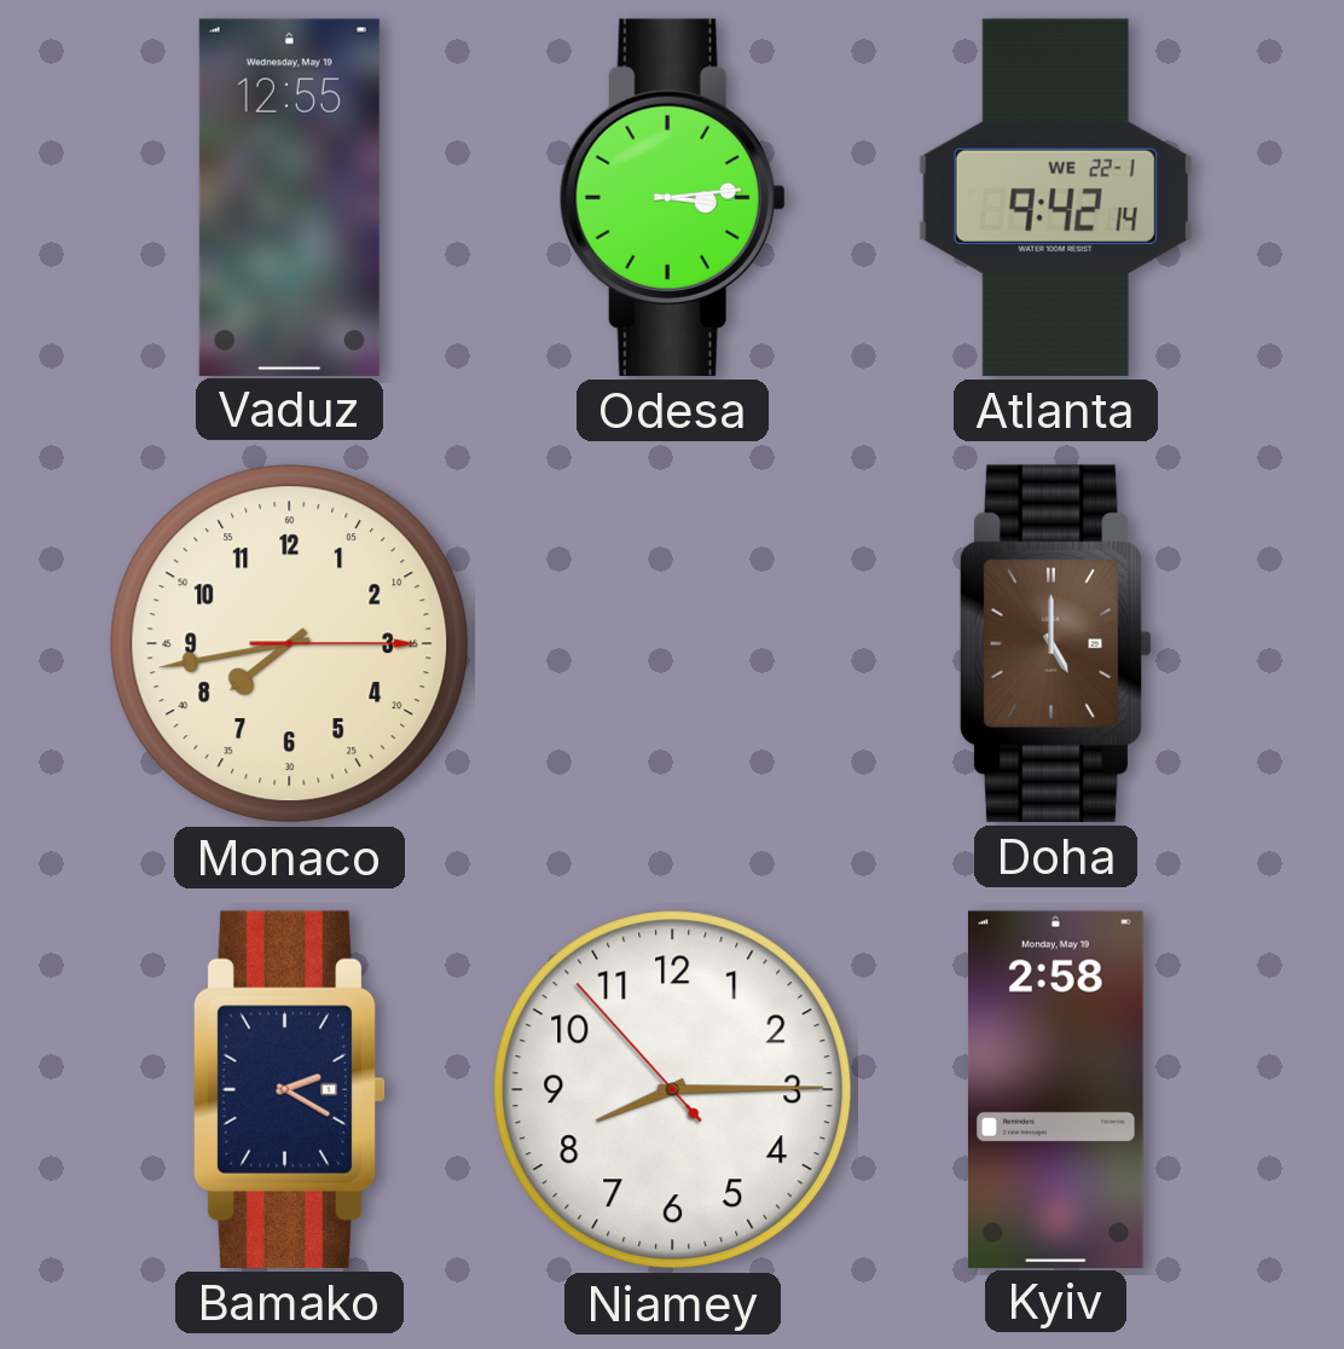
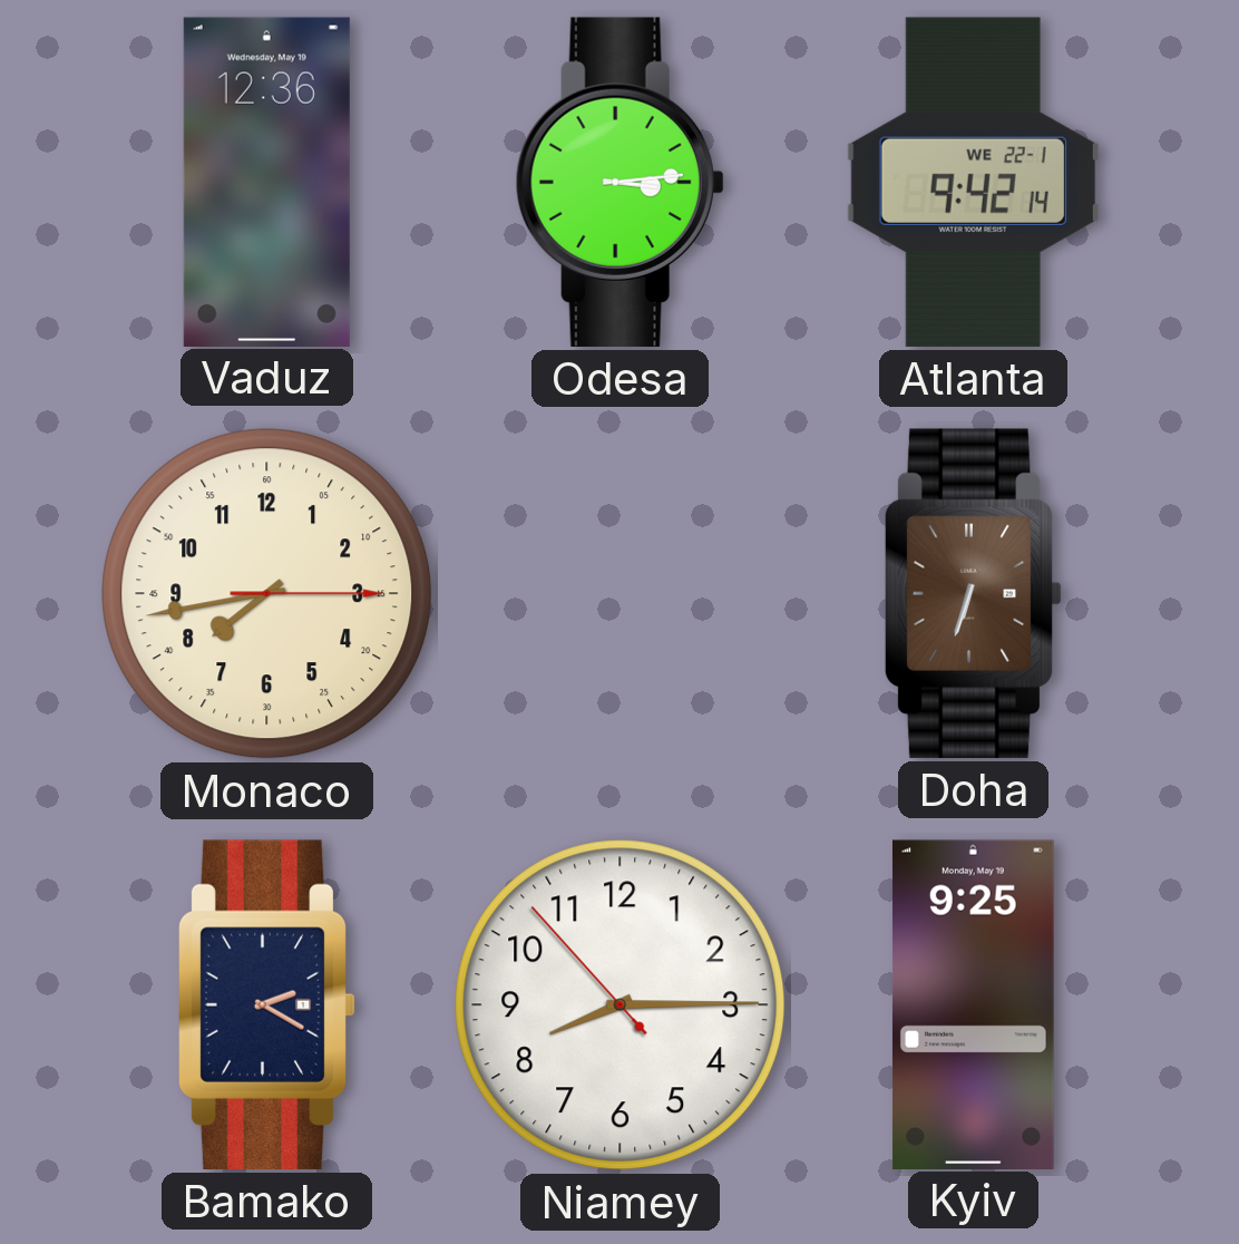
Vaduz: 12:55 -> 12:36 (266, 182)
Doha: 5:00 -> 6:33 (973, 593)
Kyiv: 2:58 -> 9:25 (973, 1004)
